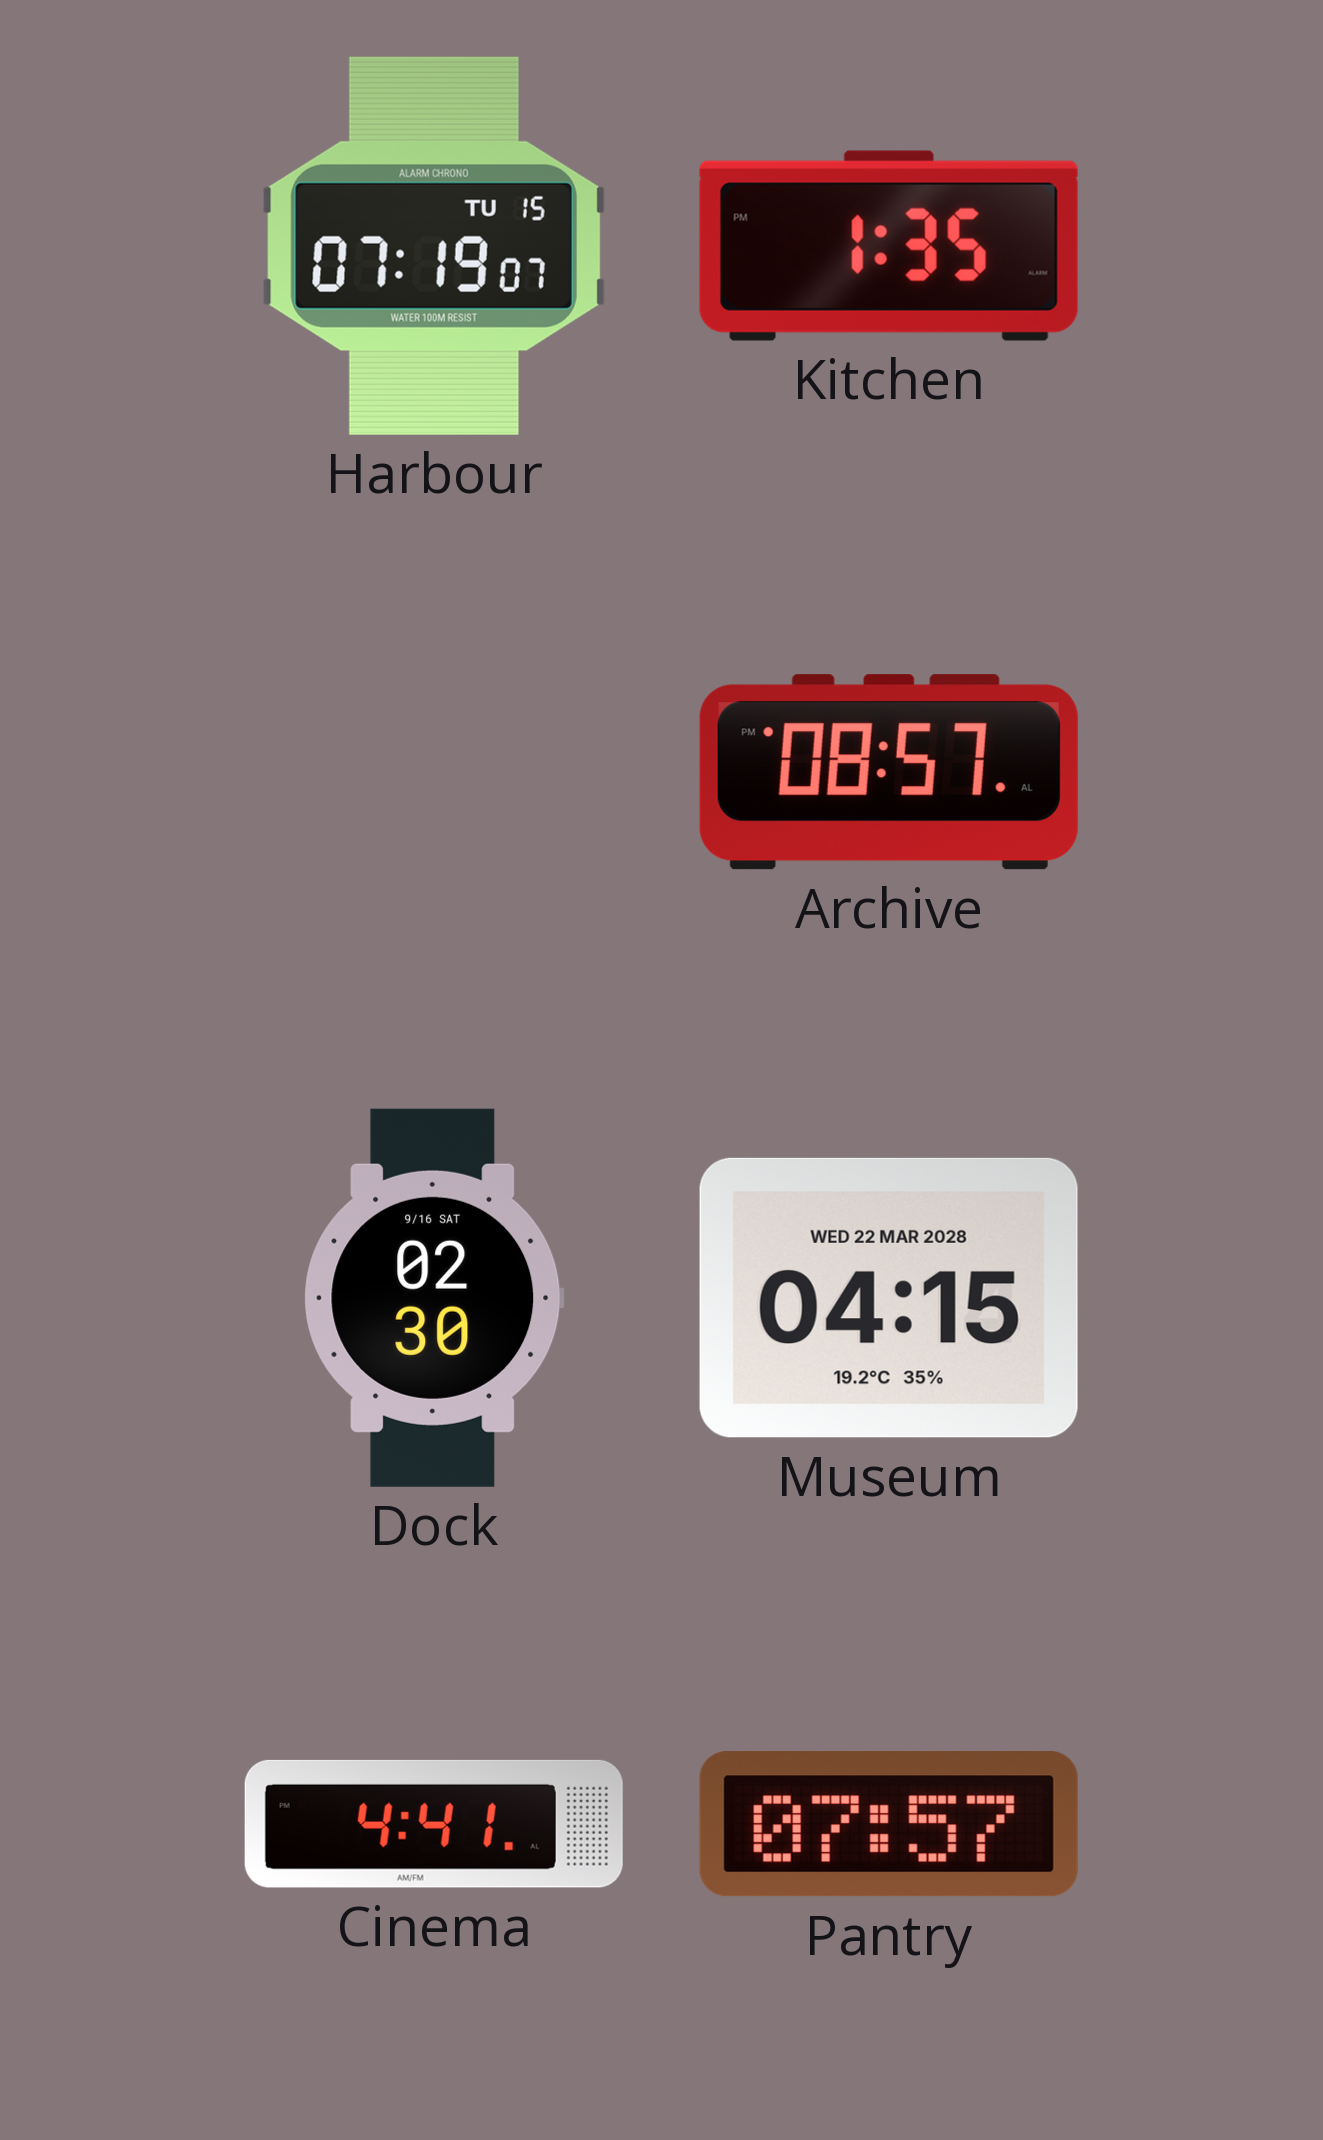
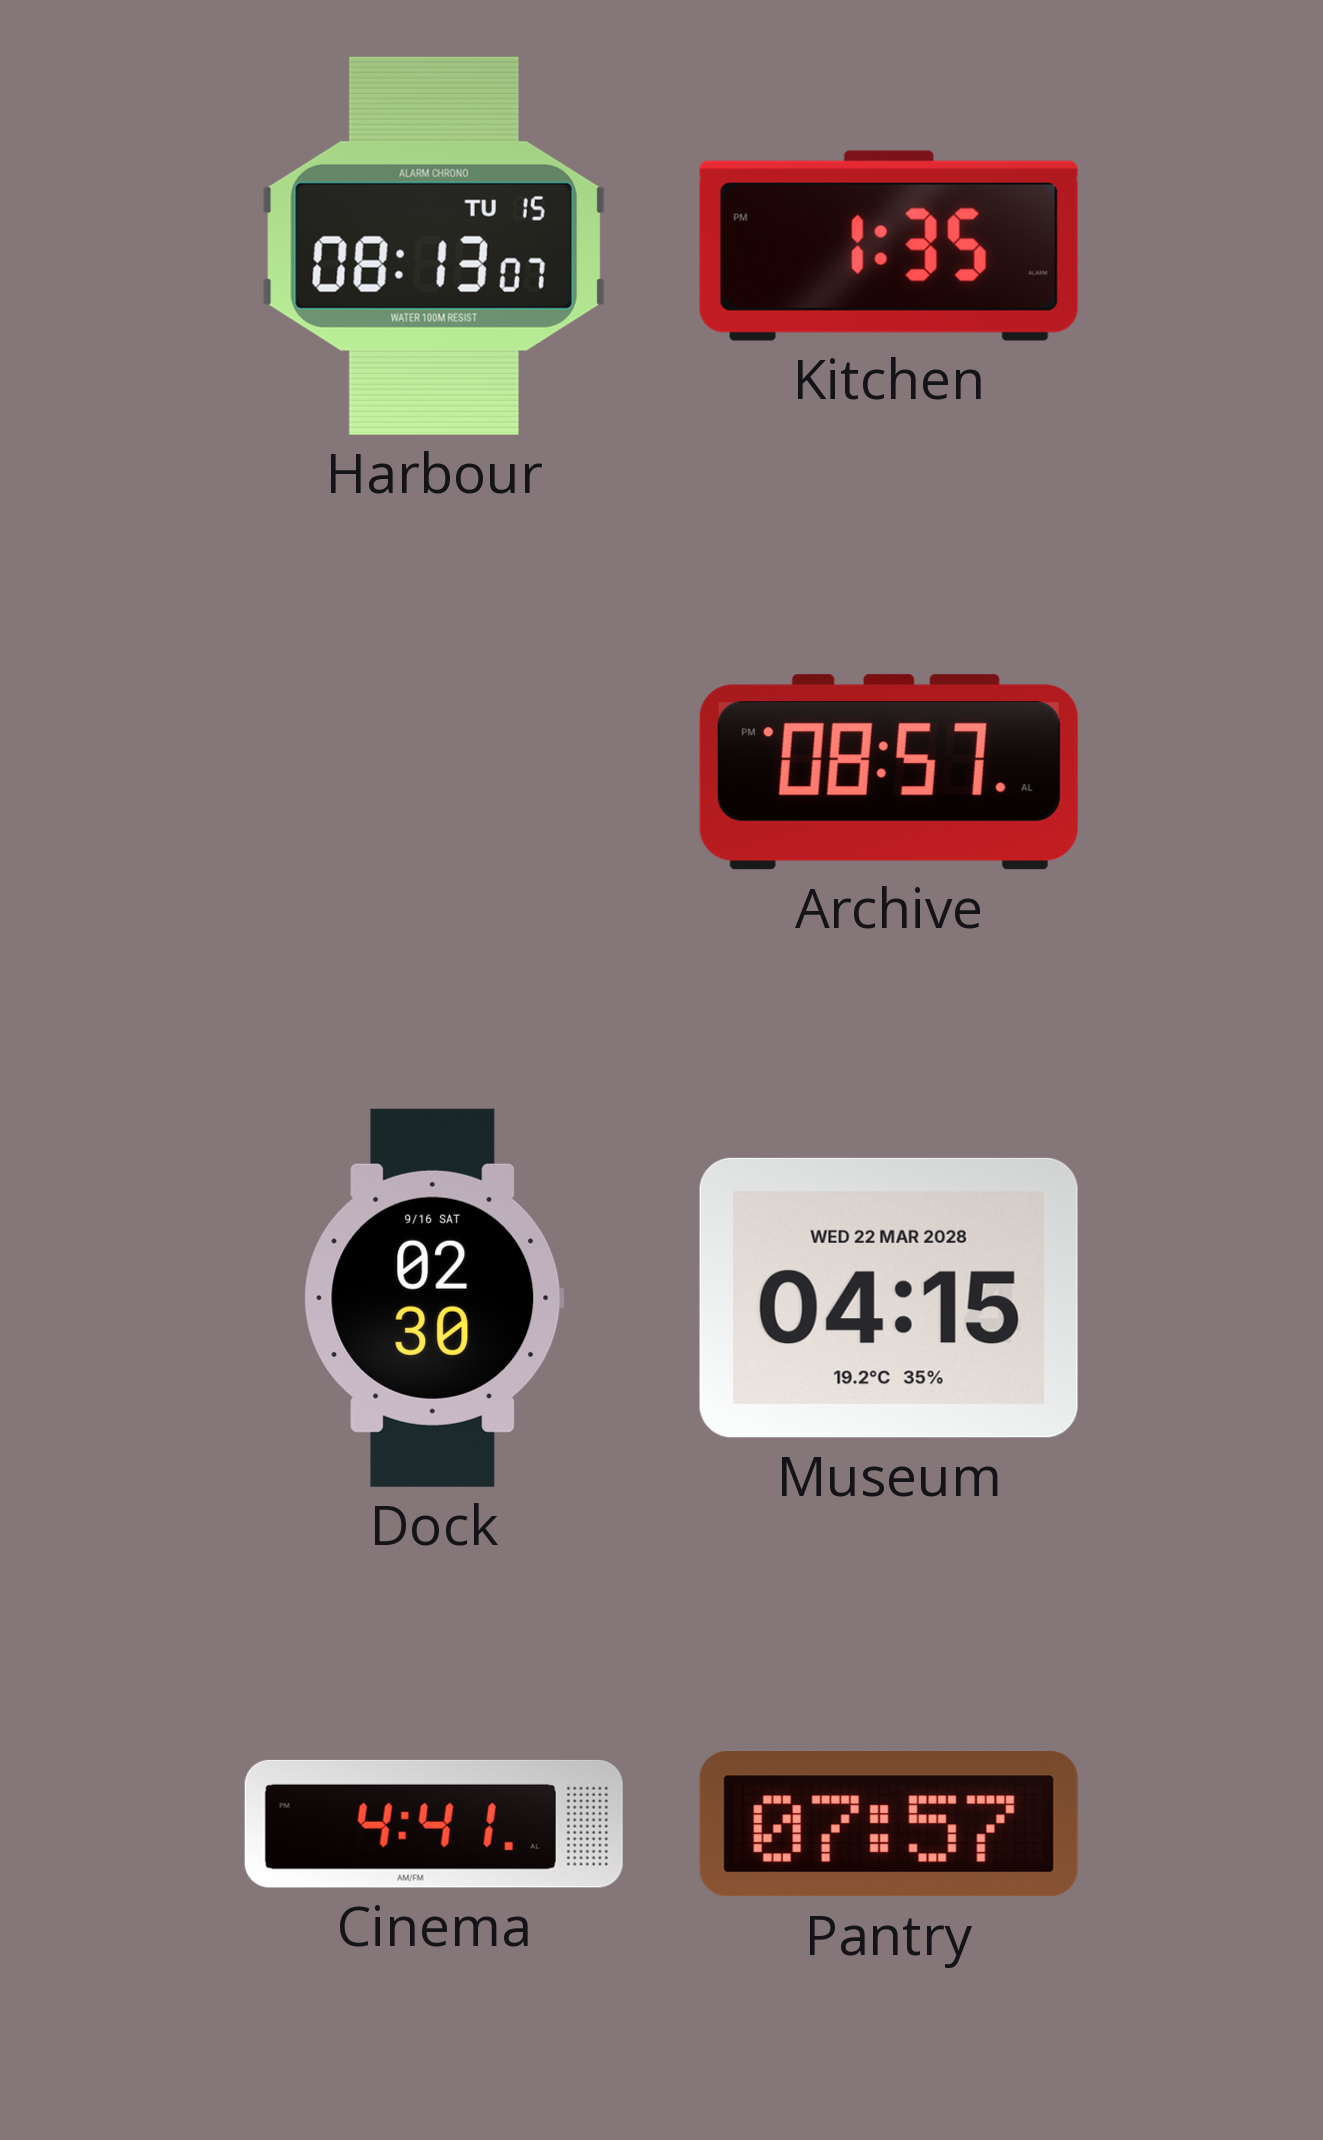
Harbour: 07:19 -> 08:13 (434, 246)
